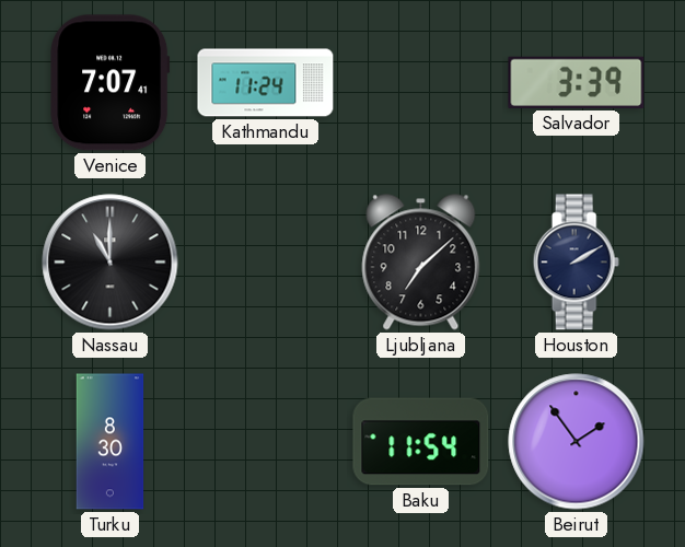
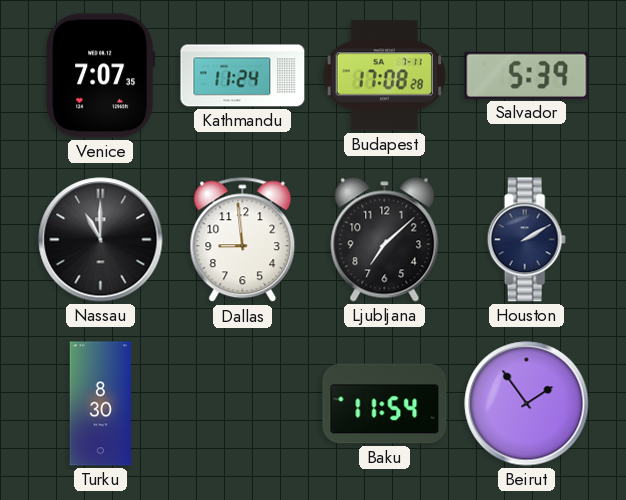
Venice: 7:07:41 -> 7:07:35 (101, 76)
Budapest: none -> 17:08 (384, 76)
Salvador: 3:39 -> 5:39 (527, 75)
Dallas: none -> 8:59 (243, 240)
